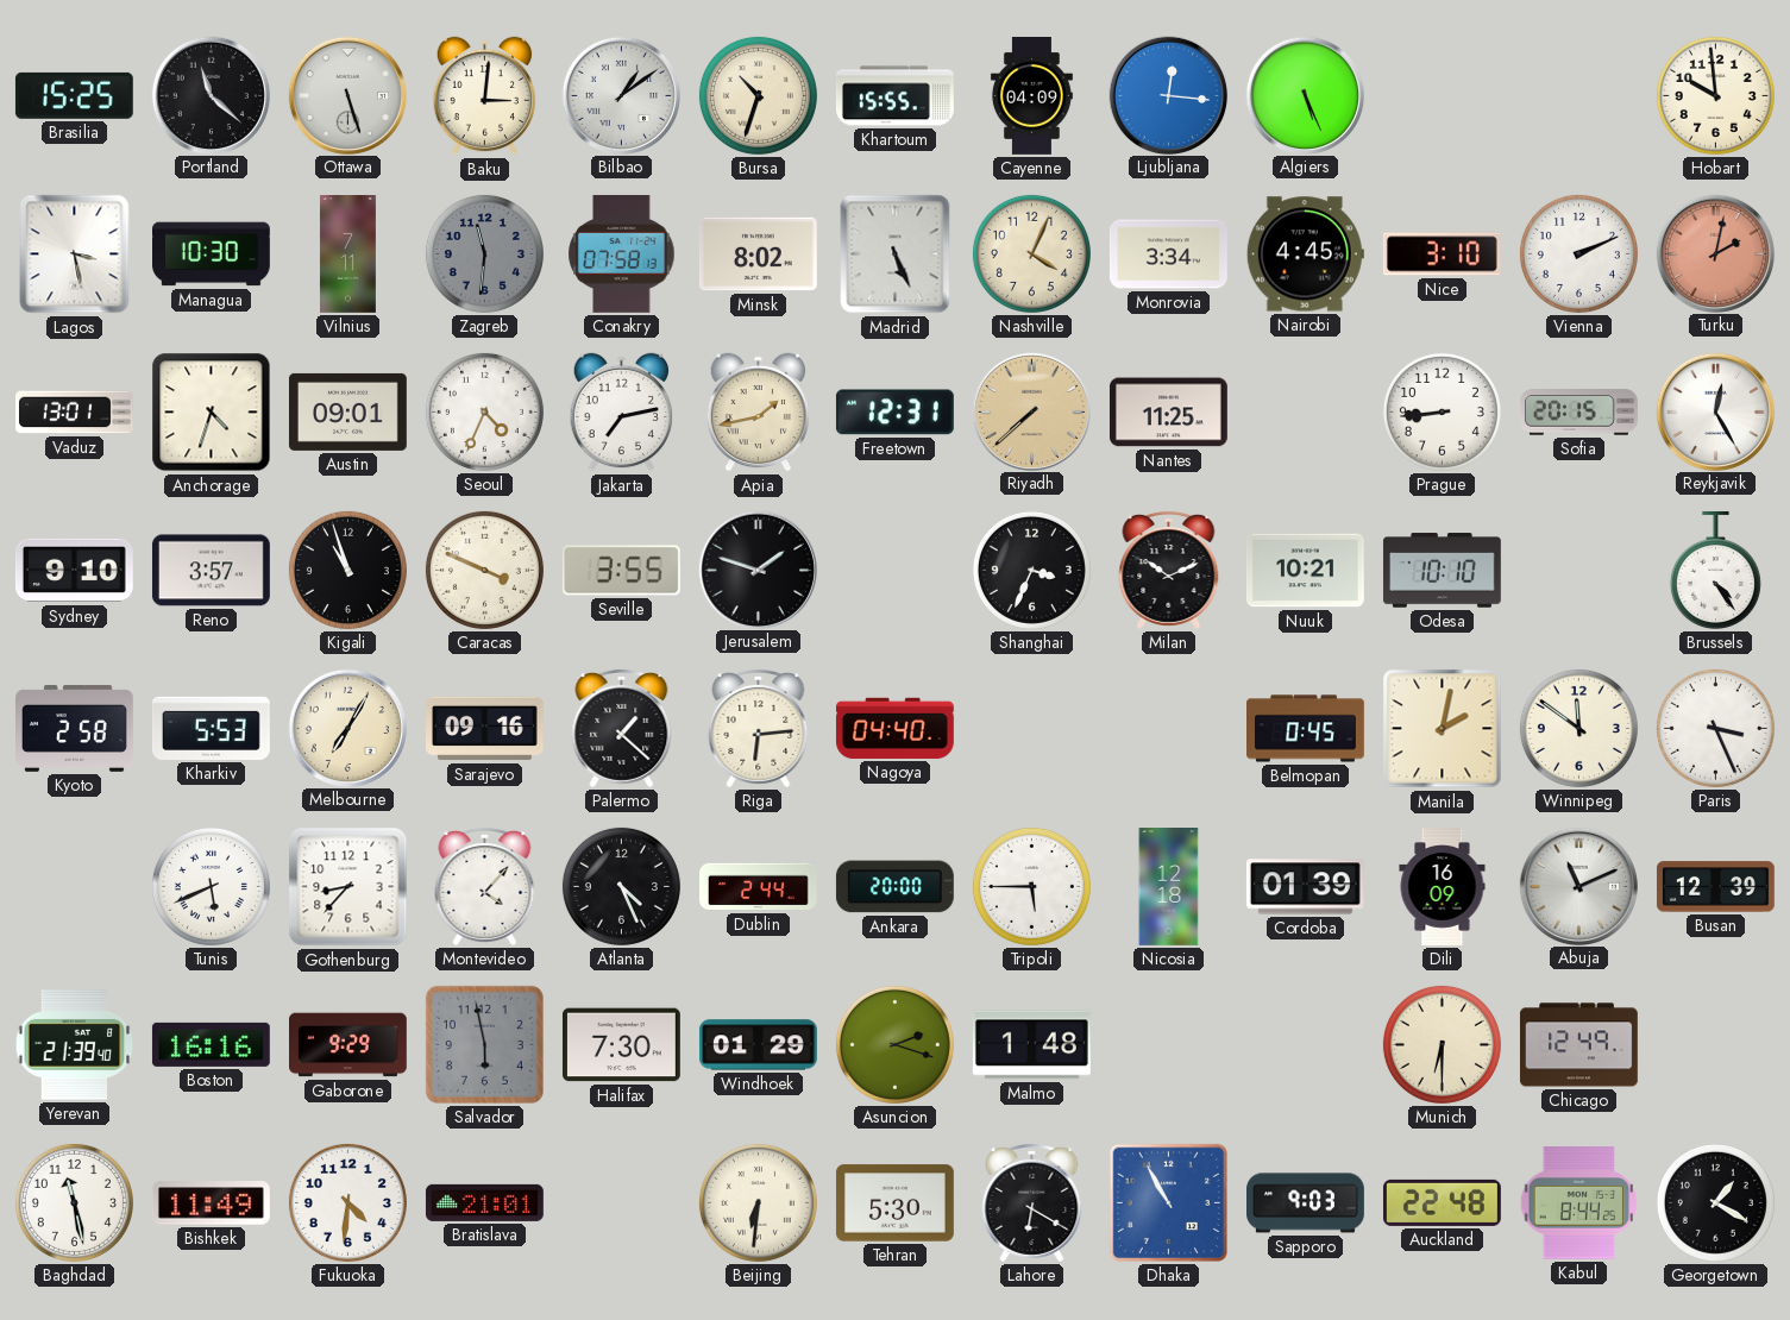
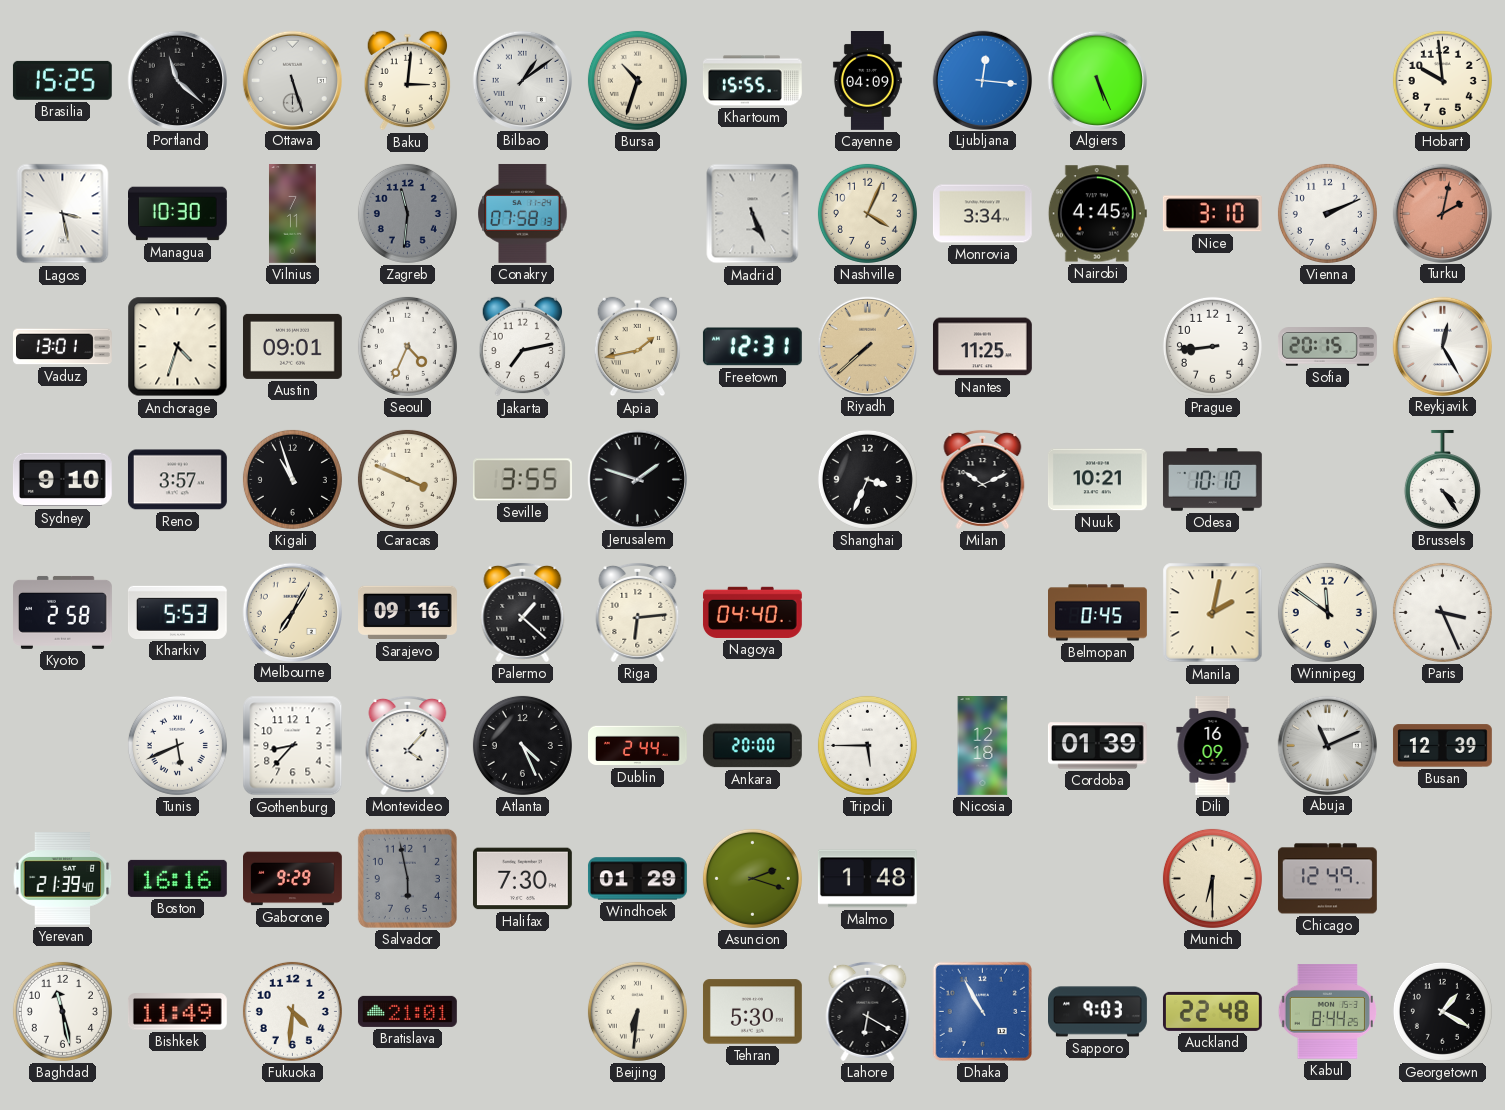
Minsk: 8:02 -> none (758, 254)
